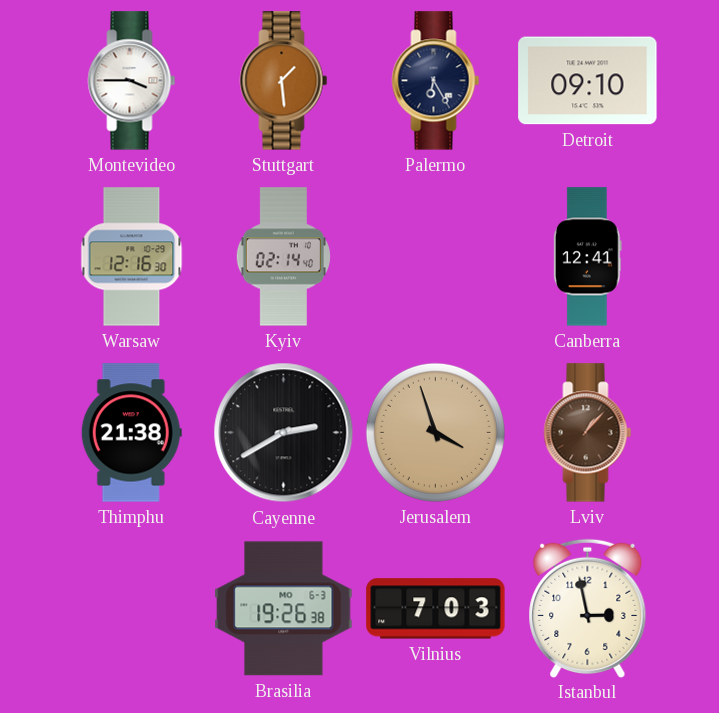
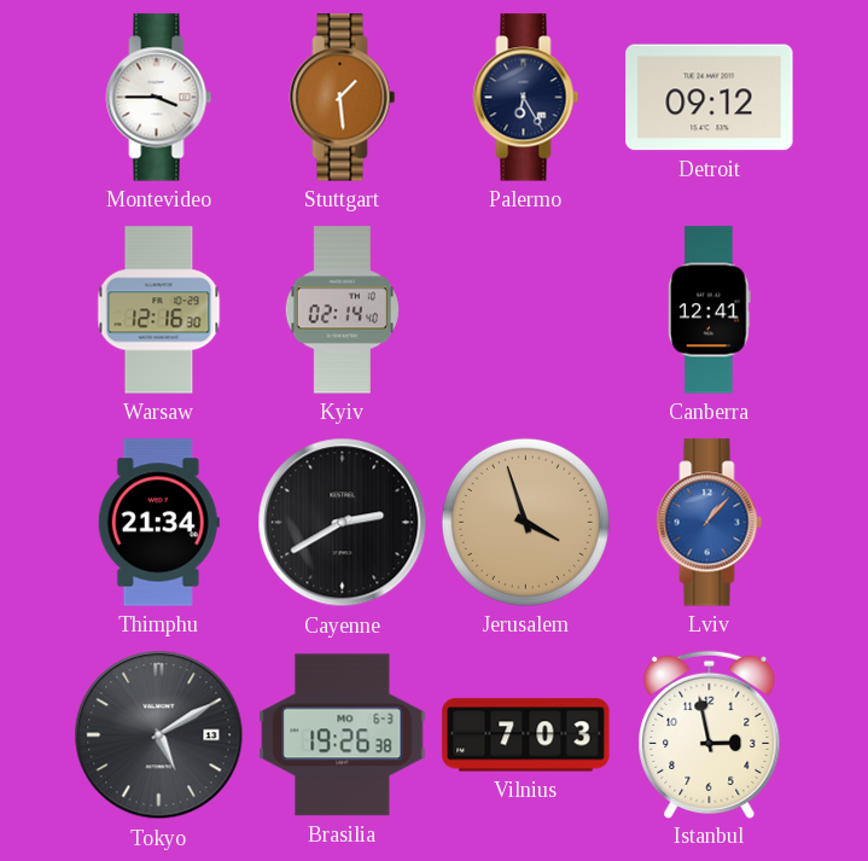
Detroit: 09:10 -> 09:12 (710, 98)
Thimphu: 21:38 -> 21:34 (158, 523)
Lviv dial: brown -> blue (710, 523)
Tokyo: none -> 5:10 (159, 735)
